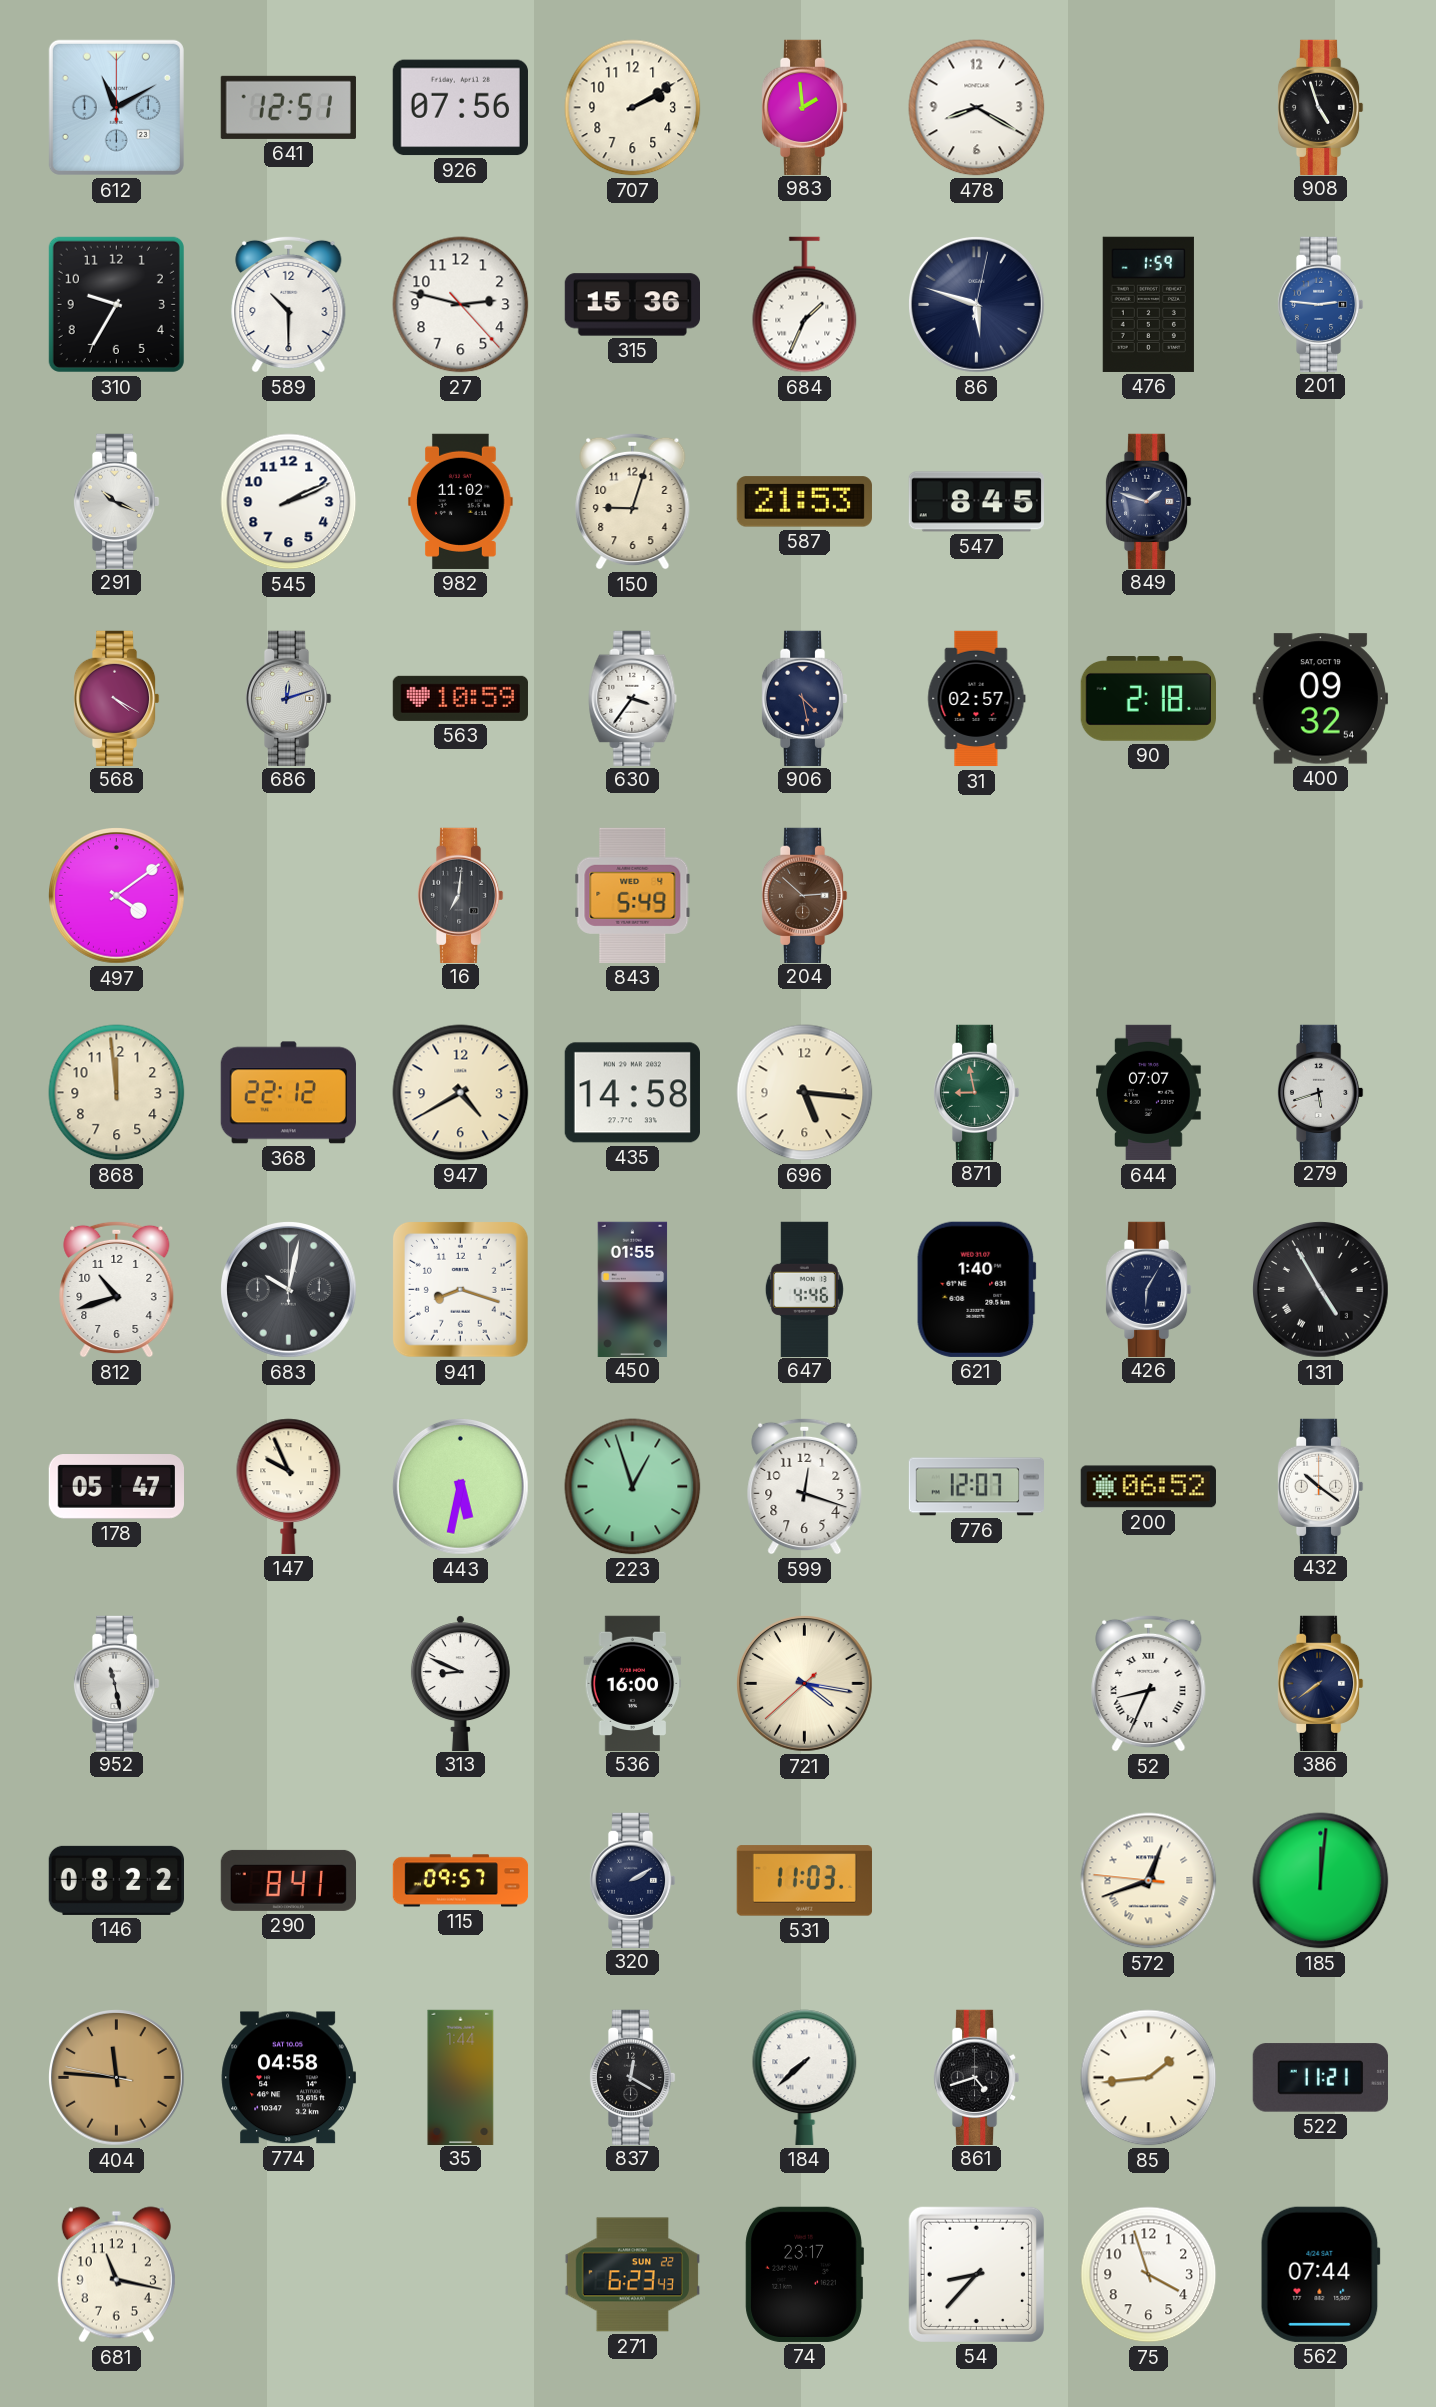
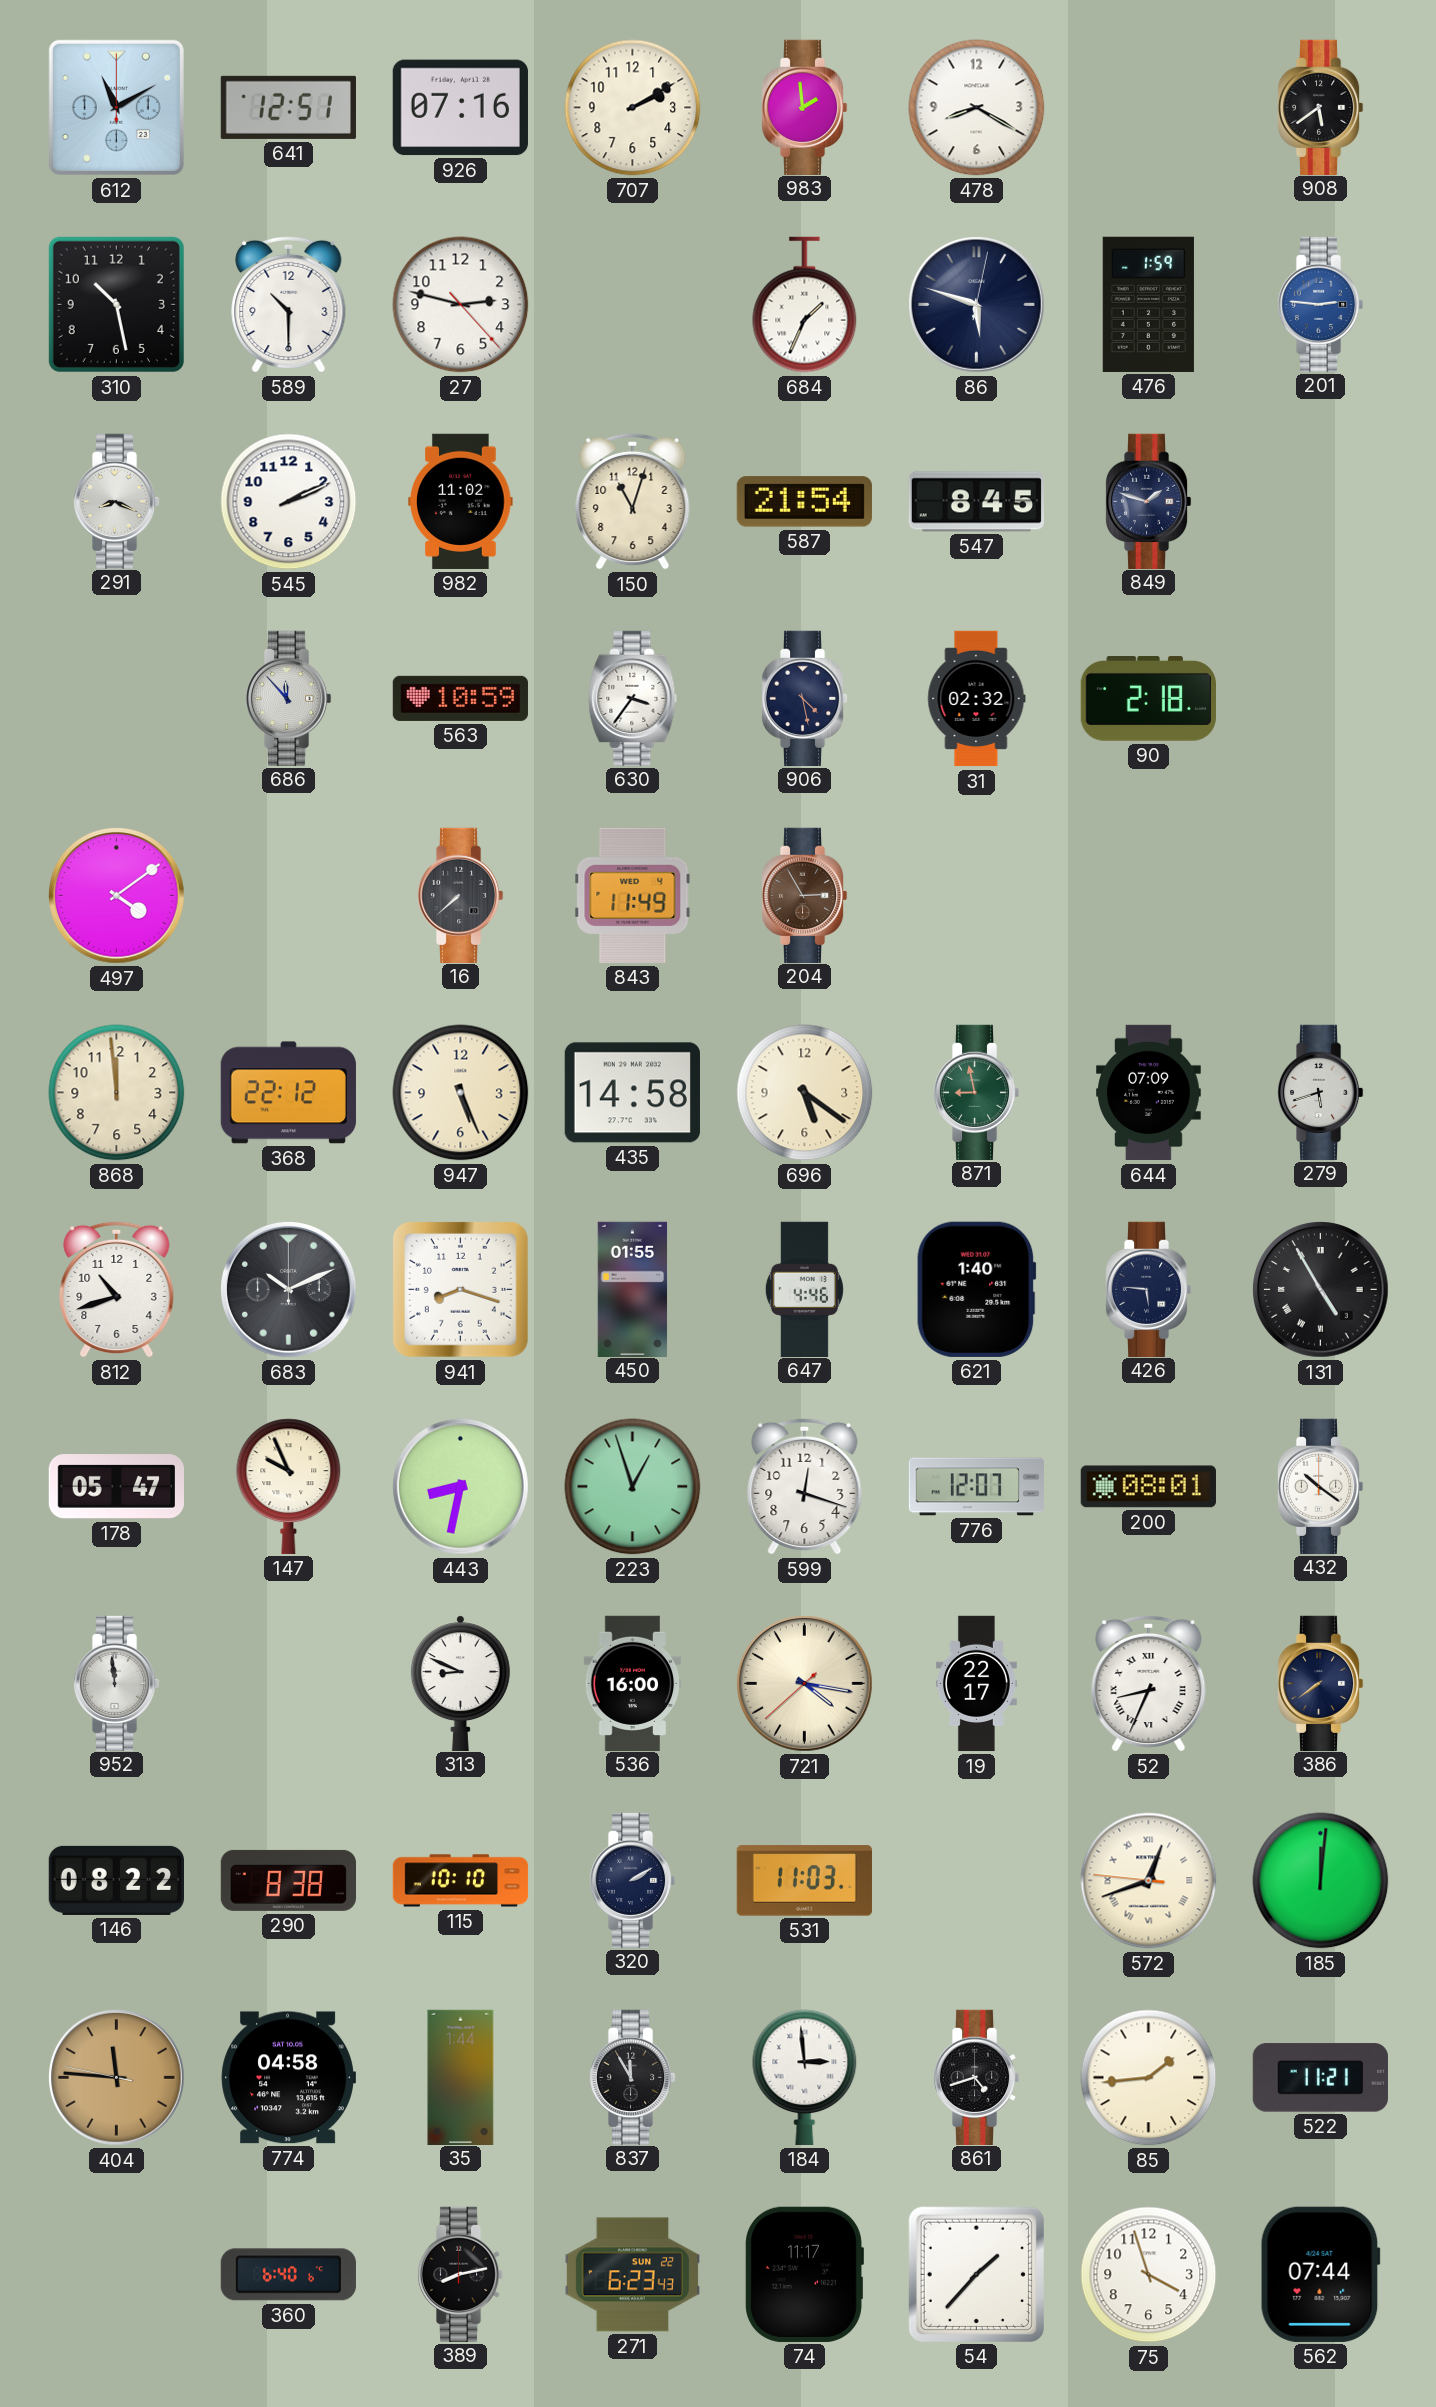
926: 07:56 -> 07:16 (460, 108)
908: 4:57 -> 5:39 (1320, 107)
310: 9:35 -> 10:28 (116, 304)
315: 15:36 -> none (632, 305)
291: 10:19 -> 8:19 (116, 501)
150: 9:03 -> 11:03 (633, 501)
587: 21:53 -> 21:54 (804, 502)
568: 4:20 -> none (116, 698)
686: 12:12 -> 11:53 (288, 698)
31: 02:57 -> 02:32 (977, 699)
400: 09:32 -> none (1320, 699)
16: 7:01 -> 7:38 (460, 895)
843: 5:49 -> 11:49 (633, 895)
204: 2:52 -> 2:55 (804, 895)
947: 4:40 -> 5:26 (461, 1093)
696: 5:16 -> 5:21 (805, 1093)
644: 07:07 -> 07:09 (1149, 1093)
683: 10:02 -> 10:11 (289, 1290)
426: 6:05 -> 5:46 (1148, 1289)
443: 5:32 -> 8:32 (461, 1487)
200: 06:52 -> 08:01 (1148, 1487)
952: 11:28 -> 11:59 (116, 1683)
19: none -> 22:17 (976, 1684)
290: 8:41 -> 8:38 (288, 1880)
115: 09:57 -> 10:10 (461, 1881)
837: 12:20 -> 11:55 (632, 2077)
184: 7:38 -> 2:59 (805, 2077)
681: 11:17 -> none (116, 2275)
360: none -> 6:40 (288, 2275)
389: none -> 8:13 (460, 2274)
74: 23:17 -> 11:17 (804, 2274)
54: 8:37 -> 1:37 (976, 2274)
